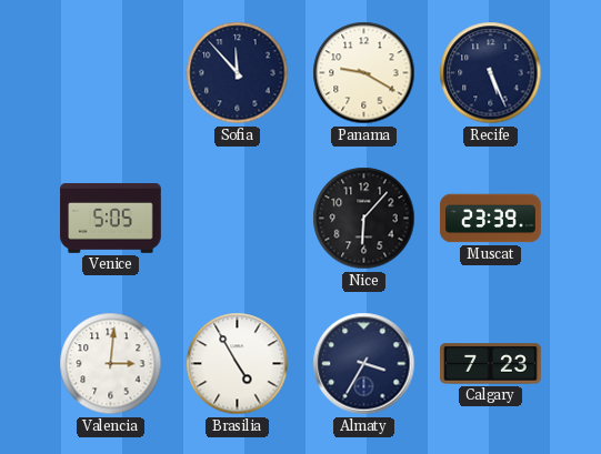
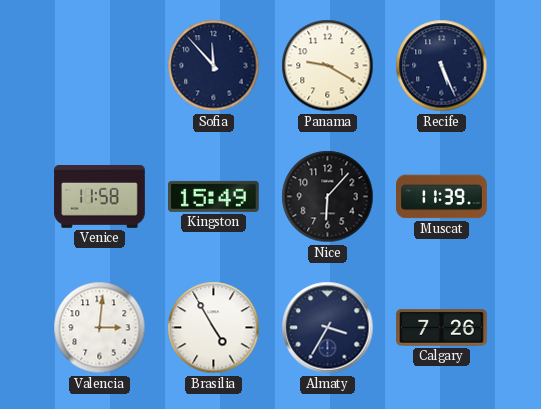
Venice: 5:05 -> 11:58 (100, 197)
Kingston: none -> 15:49 (214, 196)
Muscat: 23:39 -> 11:39 (442, 197)
Calgary: 7:23 -> 7:26 (442, 328)
